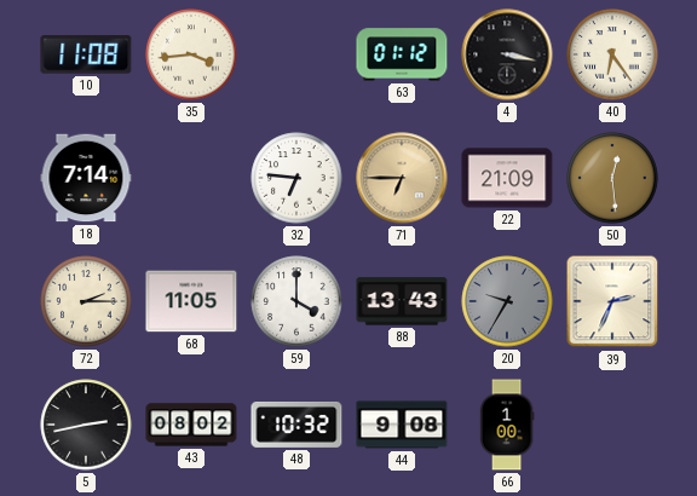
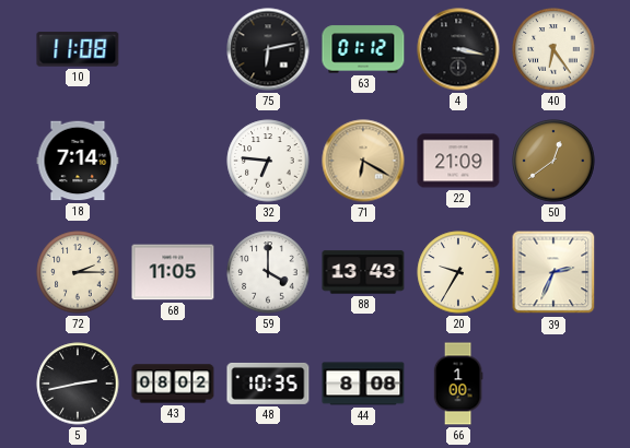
35: 3:44 -> none (191, 54)
75: none -> 6:13 (268, 49)
71: 6:45 -> 6:20 (363, 161)
50: 12:29 -> 12:39 (553, 161)
20 dial: grey -> cream (458, 272)
48: 10:32 -> 10:35 (268, 384)
44: 9:08 -> 8:08 (363, 384)
